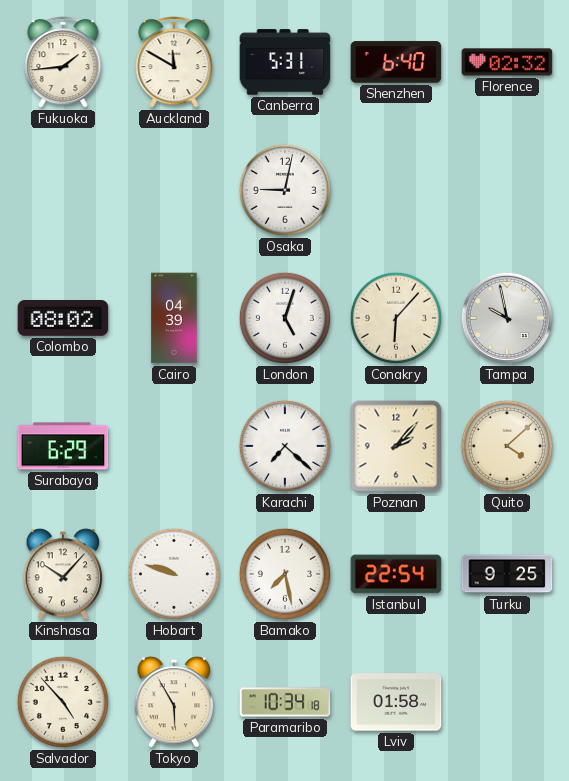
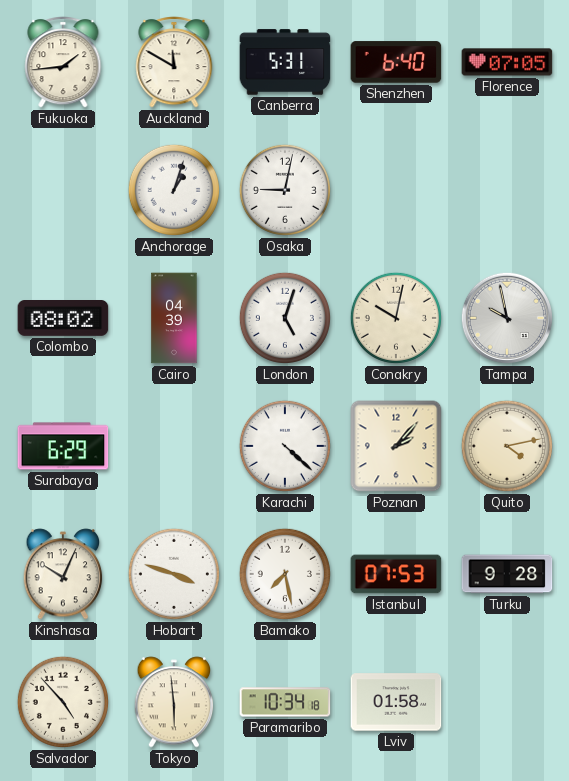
Florence: 02:32 -> 07:05 (507, 62)
Anchorage: none -> 1:03 (174, 190)
Conakry: 6:07 -> 10:02 (396, 318)
Karachi: 7:22 -> 4:22 (285, 446)
Quito: 4:08 -> 4:13 (507, 446)
Kinshasa: 10:07 -> 10:04 (63, 574)
Hobart: 9:48 -> 3:48 (174, 574)
Istanbul: 22:54 -> 07:53 (396, 574)
Turku: 9:25 -> 9:28 (507, 574)
Tokyo: 5:55 -> 5:59 (174, 702)
